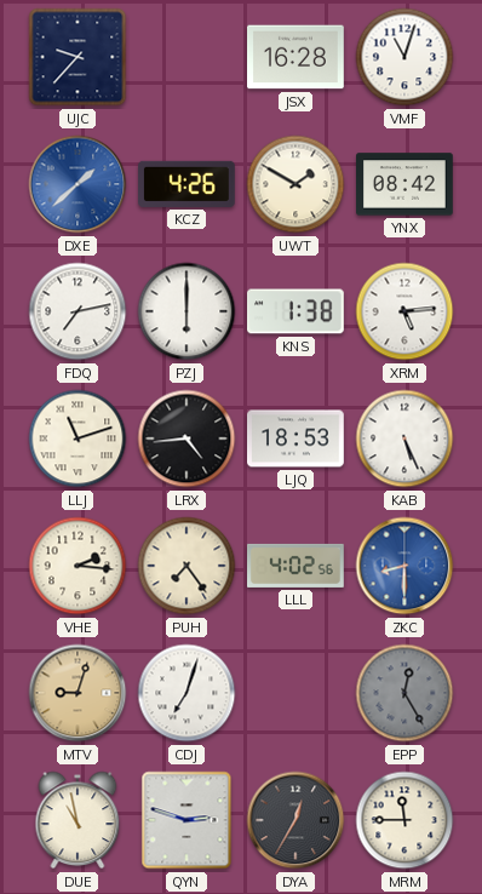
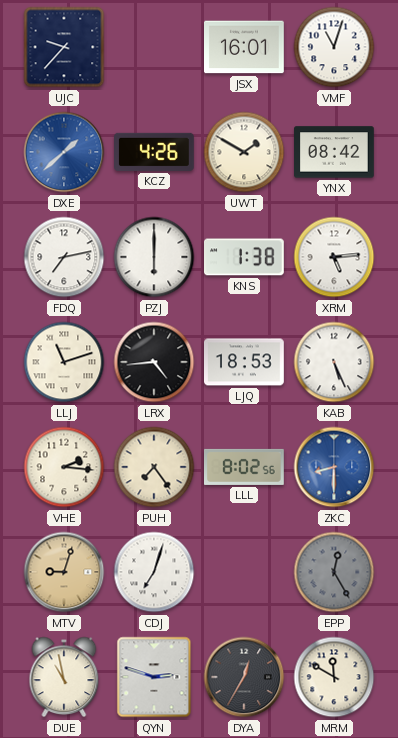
JSX: 16:28 -> 16:01 (245, 47)
LLL: 4:02 -> 8:02 (245, 467)
MRM: 11:45 -> 11:50 (334, 677)
